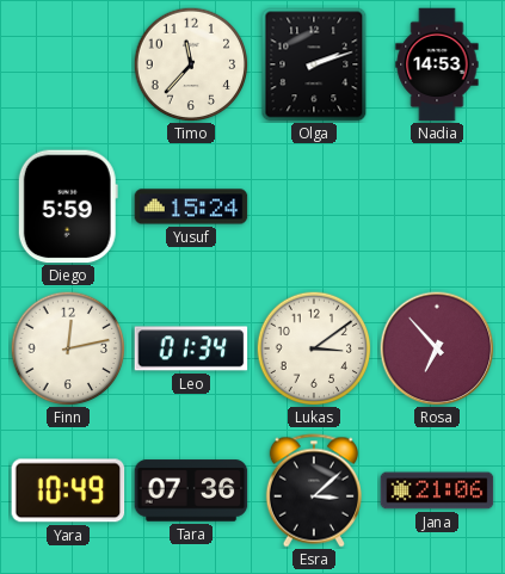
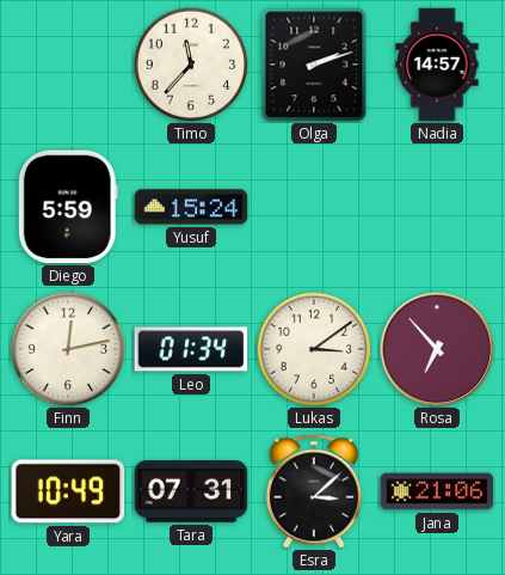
Nadia: 14:53 -> 14:57 (437, 65)
Tara: 07:36 -> 07:31 (191, 491)
